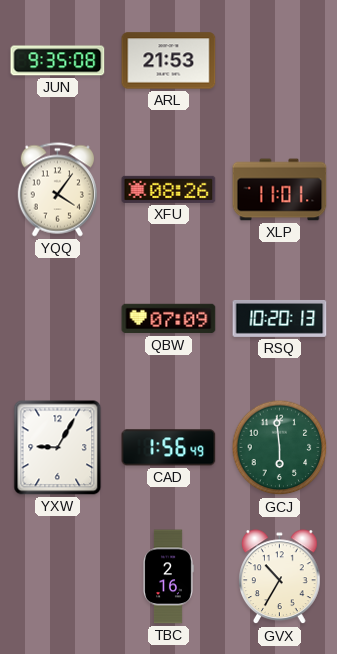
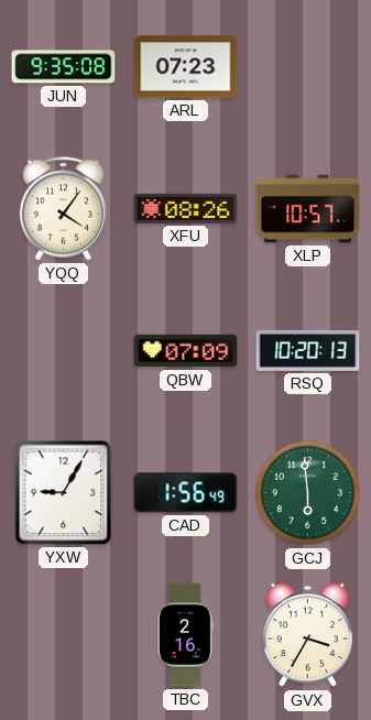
ARL: 21:53 -> 07:23 (186, 67)
XLP: 11:01 -> 10:57 (308, 209)
GVX: 10:35 -> 3:35 (308, 635)
